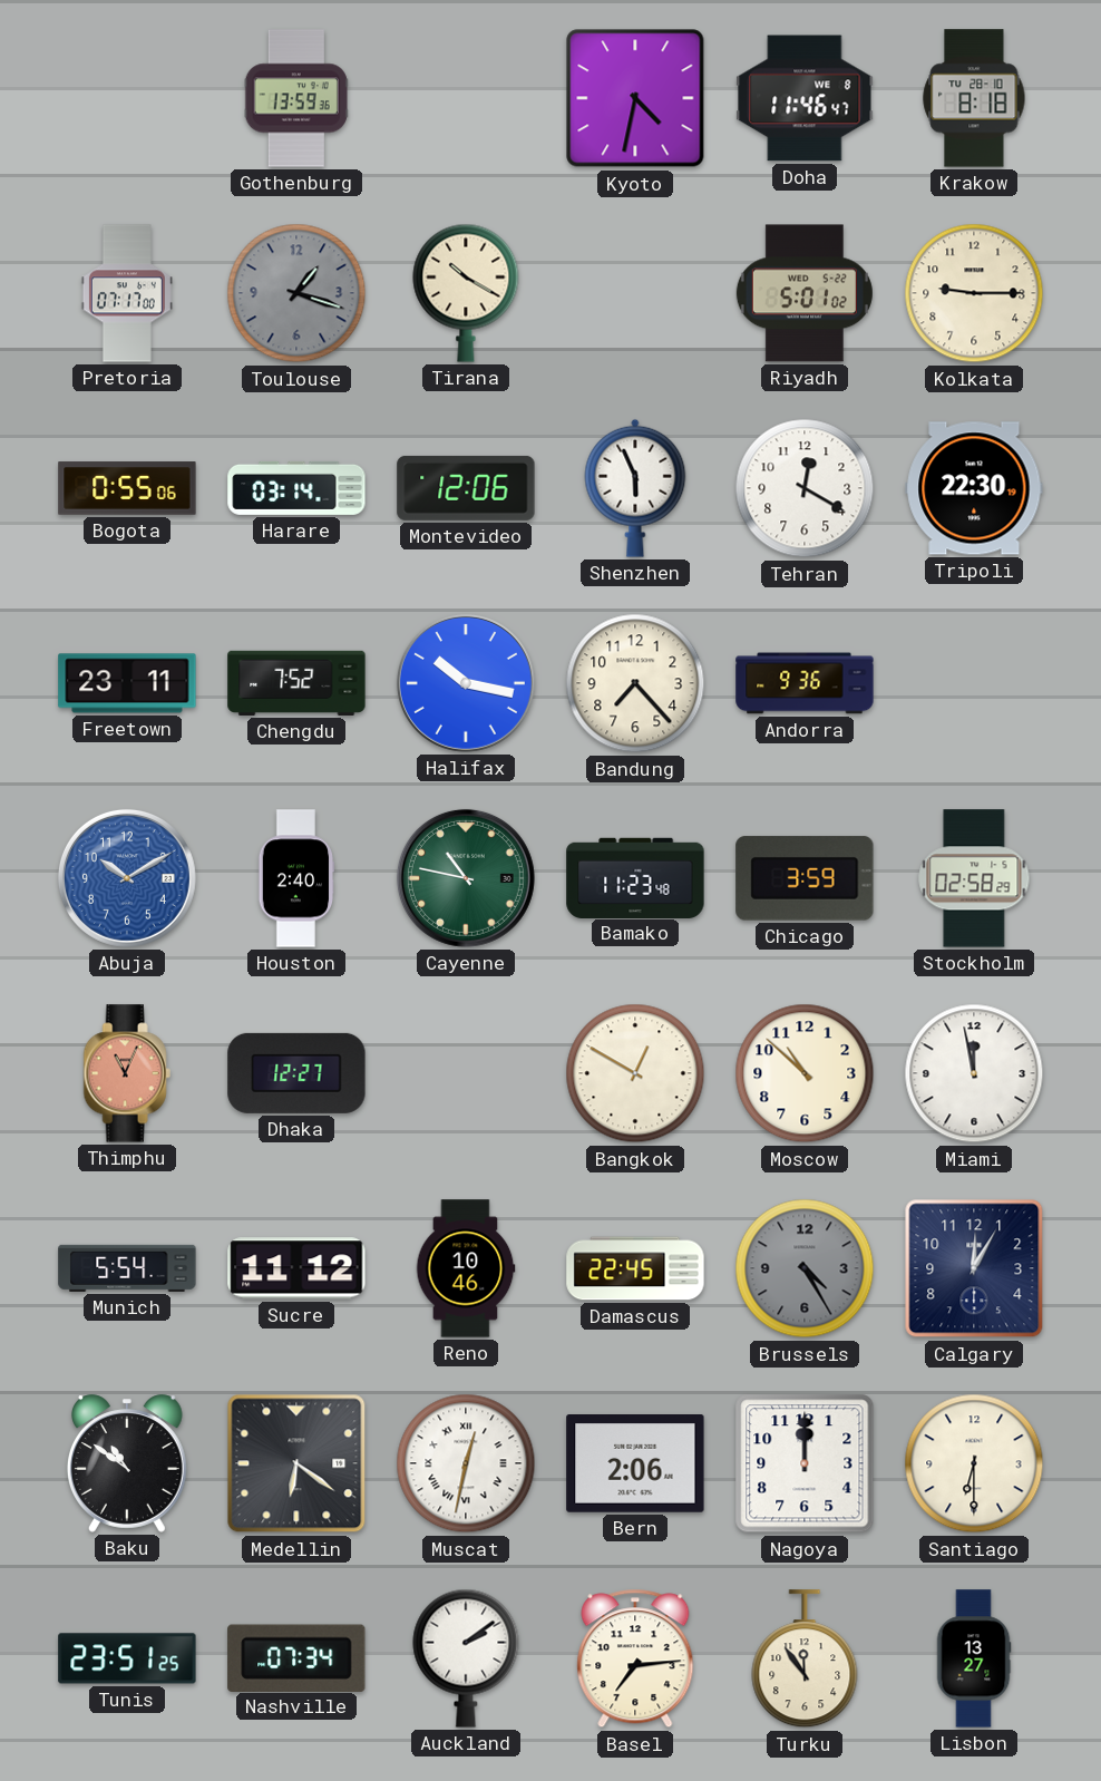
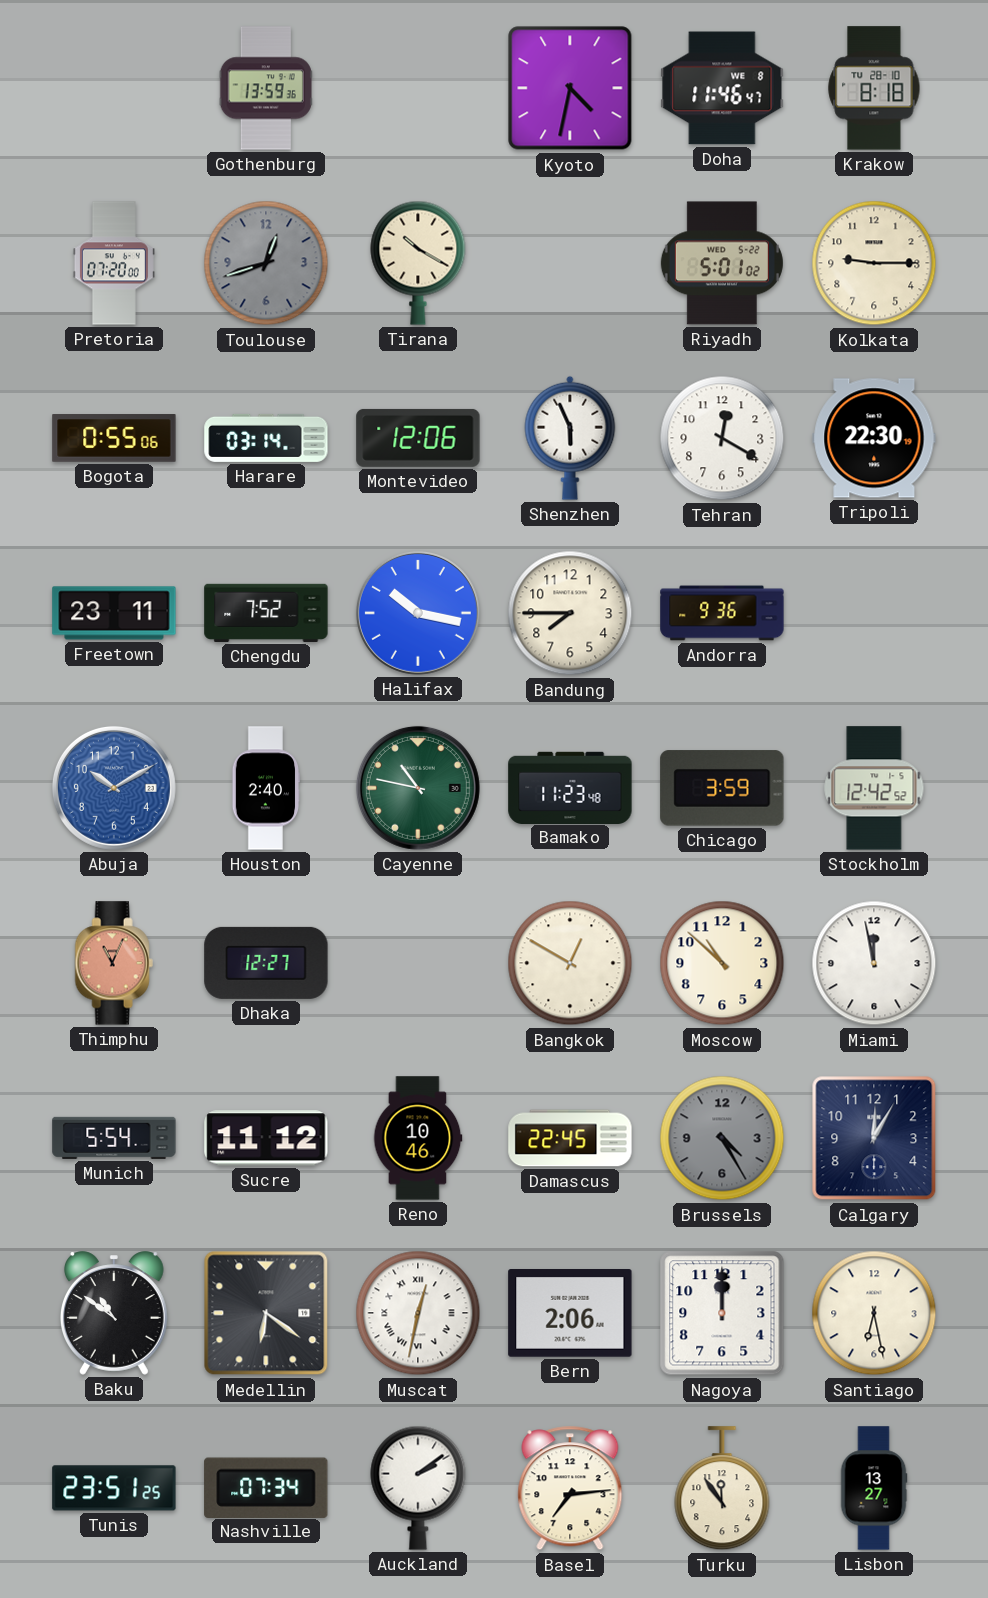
Pretoria: 07:17 -> 07:20 (114, 263)
Toulouse: 1:18 -> 12:42 (266, 263)
Bandung: 7:23 -> 7:45 (570, 613)
Stockholm: 02:58 -> 12:42 (874, 788)
Santiago: 6:30 -> 6:28 (874, 1313)
